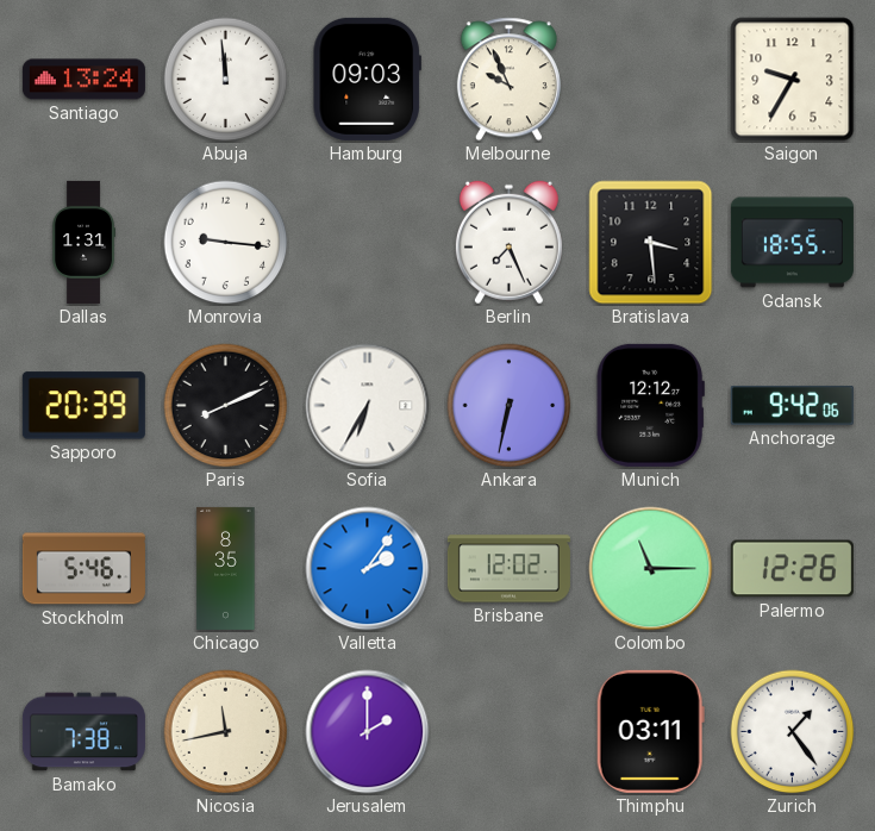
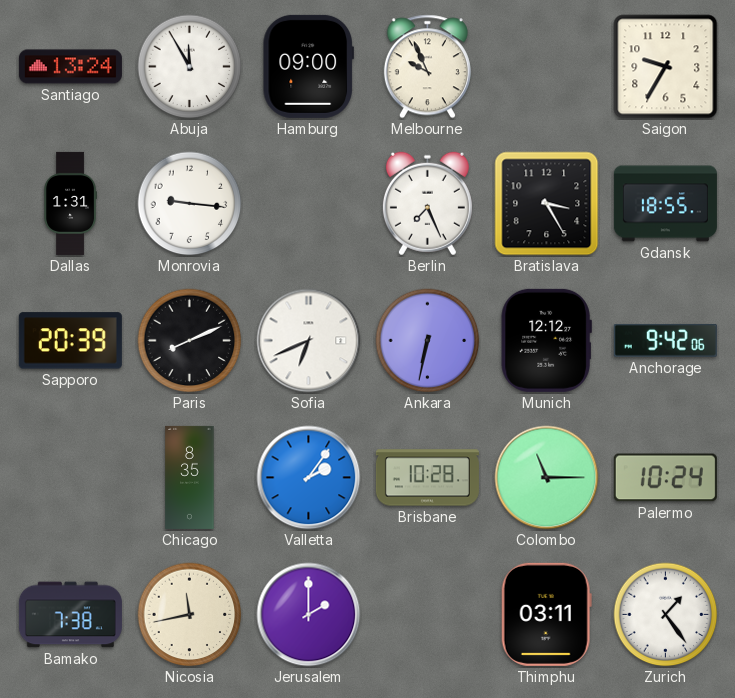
Abuja: 11:59 -> 11:55 (190, 67)
Hamburg: 09:03 -> 09:00 (308, 66)
Bratislava: 3:29 -> 3:25 (547, 204)
Sofia: 6:35 -> 6:41 (309, 341)
Stockholm: 5:46 -> none (83, 569)
Brisbane: 12:02 -> 10:28 (427, 478)
Palermo: 12:26 -> 10:24 (665, 478)
